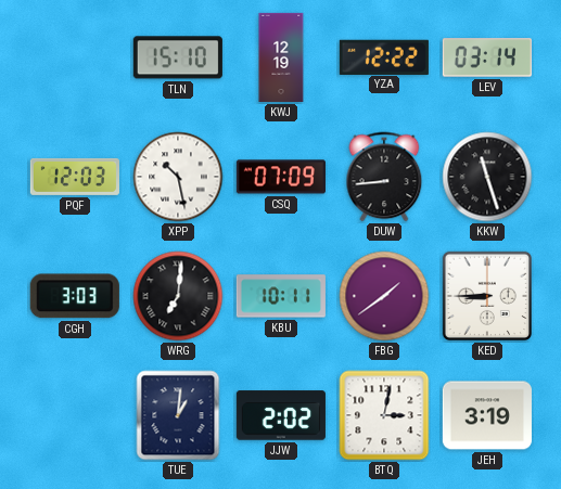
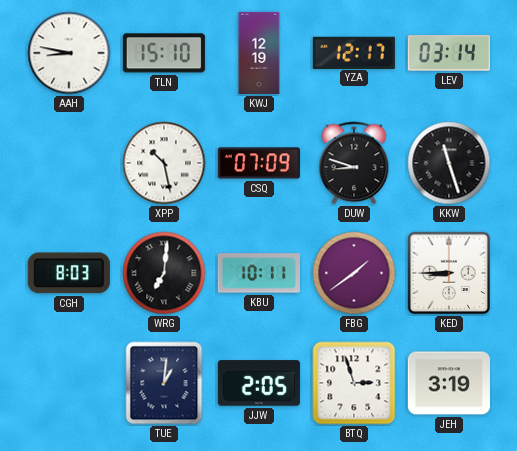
AAH: none -> 8:47 (69, 53)
YZA: 12:22 -> 12:17 (354, 52)
PQF: 12:03 -> none (75, 177)
DUW: 8:44 -> 8:48 (354, 163)
CGH: 3:03 -> 8:03 (69, 273)
JJW: 2:02 -> 2:05 (259, 383)
BTQ: 3:02 -> 2:57 (354, 383)
